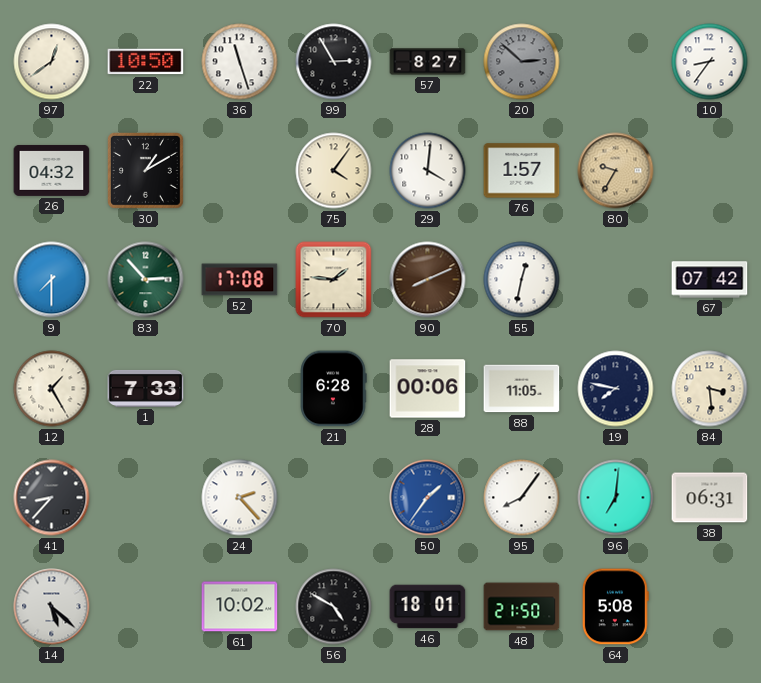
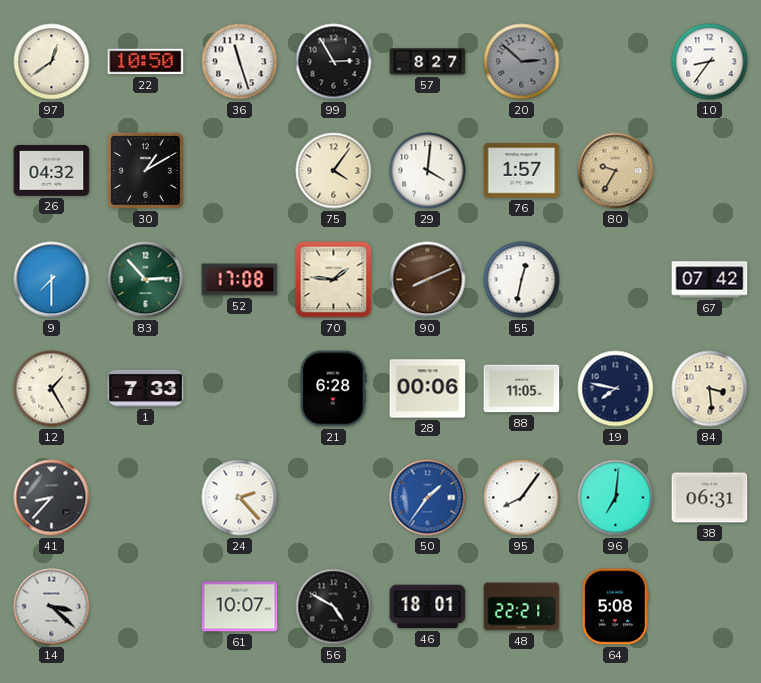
14: 5:22 -> 3:22 (52, 607)
61: 10:02 -> 10:07 (240, 607)
48: 21:50 -> 22:21 (522, 607)
